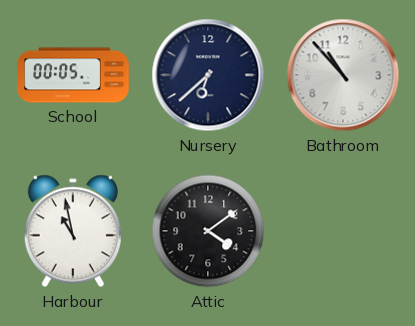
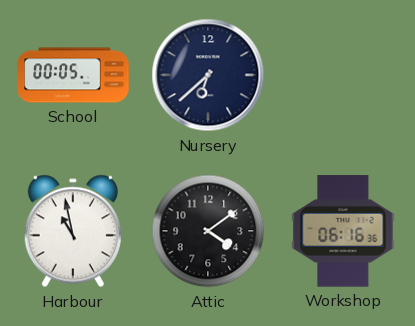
Bathroom: 10:53 -> none (343, 75)
Workshop: none -> 06:16 (343, 231)
